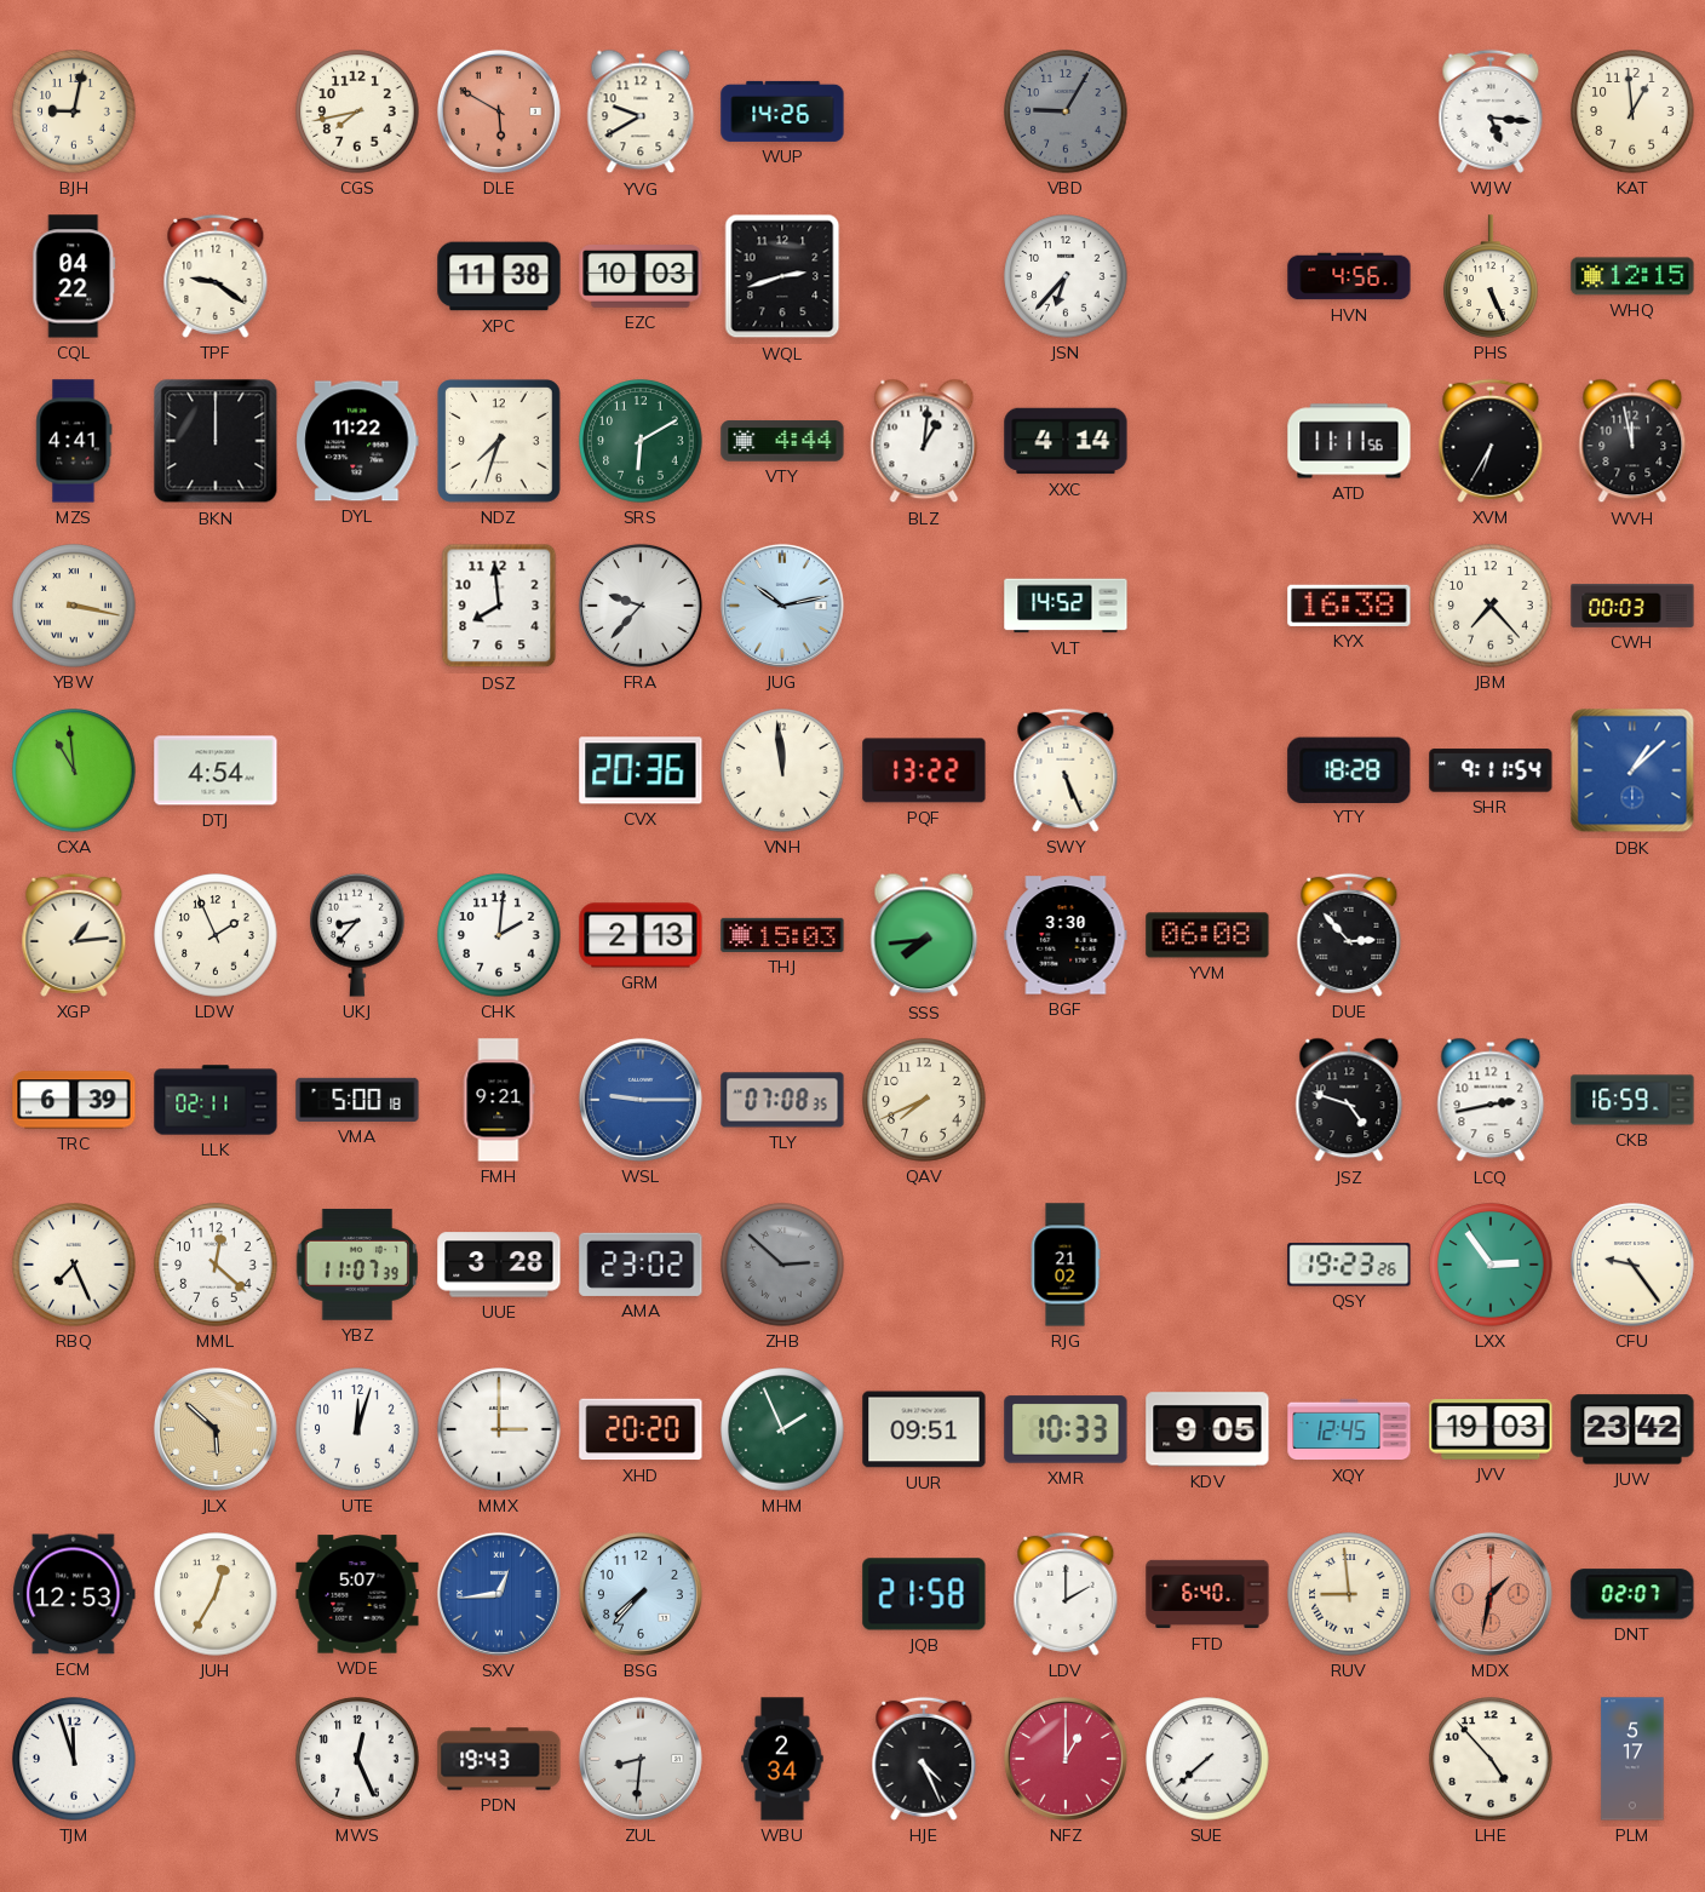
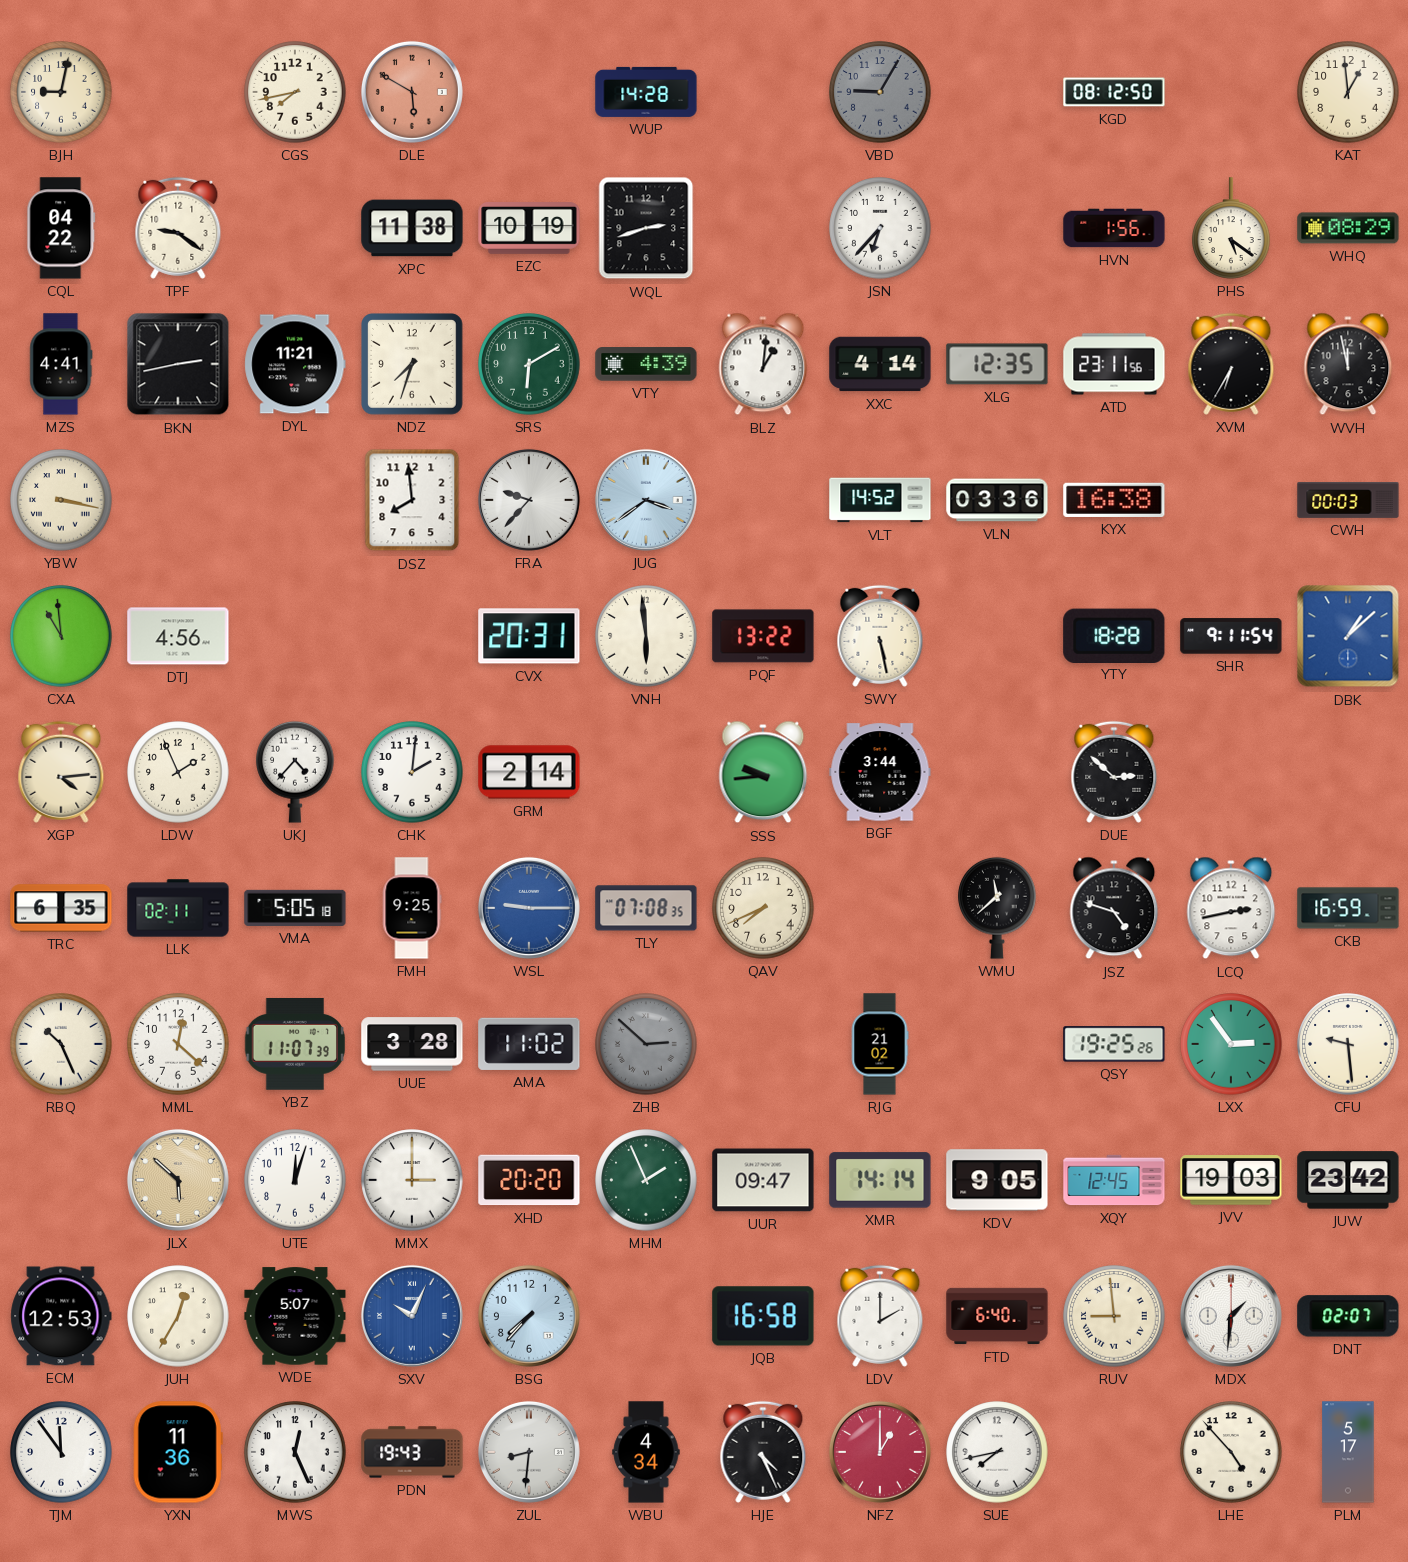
YVG: 9:40 -> none (641, 111)
WUP: 14:26 -> 14:28 (646, 92)
KGD: none -> 08:12 (1114, 92)
WJW: 5:16 -> none (1491, 111)
EZC: 10:03 -> 10:19 (529, 229)
HVN: 4:56 -> 1:56 (1114, 228)
PHS: 5:26 -> 5:21 (1231, 228)
WHQ: 12:15 -> 08:29 (1348, 228)
BKN: 12:00 -> 2:43 (178, 364)
DYL: 11:22 -> 11:21 (295, 364)
VTY: 4:44 -> 4:39 (646, 364)
XLG: none -> 12:35 (997, 364)
ATD: 11:11 -> 23:11 (1114, 364)
JUG: 10:13 -> 3:39 (646, 500)
VLN: none -> 03:36 (997, 500)
JBM: 7:23 -> none (1491, 606)
DTJ: 4:54 -> 4:56 (178, 636)
CVX: 20:36 -> 20:31 (529, 636)
VNH: 11:59 -> 5:59 (646, 636)
SWY: 5:26 -> 5:28 (880, 636)
XGP: 1:14 -> 4:14 (61, 772)
UKJ: 8:37 -> 4:37 (295, 772)
GRM: 2:13 -> 2:14 (529, 772)
THJ: 15:03 -> none (782, 935)
SSS: 7:44 -> 9:44 (763, 772)
BGF: 3:30 -> 3:44 (880, 772)
YVM: 06:08 -> none (1207, 935)
DUE: 2:53 -> 2:52 (1114, 772)
TRC: 6:39 -> 6:35 (61, 908)
VMA: 5:00 -> 5:05 (295, 908)
FMH: 9:21 -> 9:25 (412, 908)
WMU: none -> 11:38 (997, 908)
RBQ: 7:26 -> 10:26 (61, 1044)
AMA: 23:02 -> 11:02 (529, 1044)
QSY: 19:23 -> 19:25 (1114, 1044)
CFU: 9:24 -> 9:29 (1348, 1044)
UUR: 09:51 -> 09:47 (763, 1180)
XMR: 10:33 -> 14:14 (880, 1180)
SXV: 12:44 -> 10:04 (412, 1316)
JQB: 21:58 -> 16:58 (763, 1316)
MDX: 1:32 -> 1:31 (1231, 1316)
MDX dial: salmon -> white (1231, 1316)
TJM: 11:57 -> 11:54 (61, 1452)
YXN: none -> 11:36 (178, 1452)
WBU: 2:34 -> 4:34 (646, 1452)
SUE: 7:38 -> 7:43 (997, 1452)
